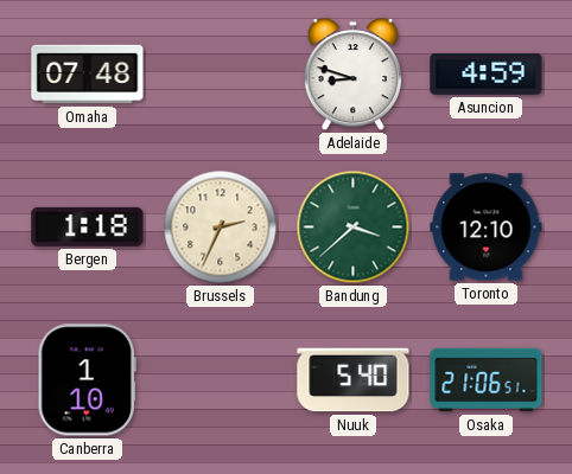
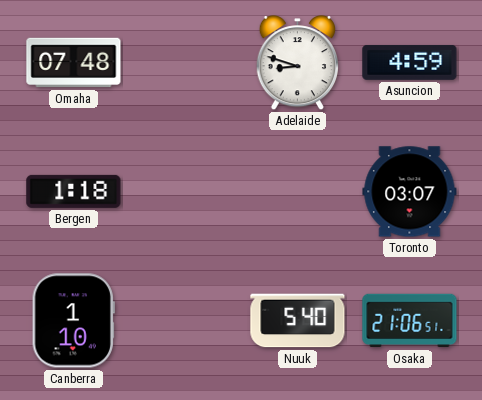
Brussels: 2:34 -> none (221, 228)
Bandung: 3:38 -> none (354, 228)
Toronto: 12:10 -> 03:07 (410, 192)
